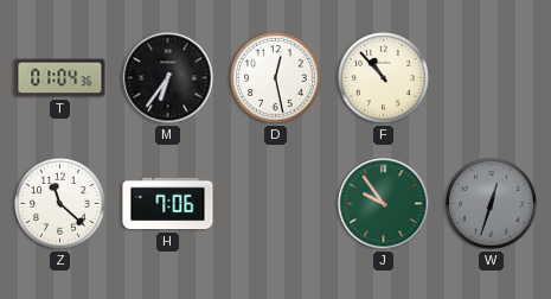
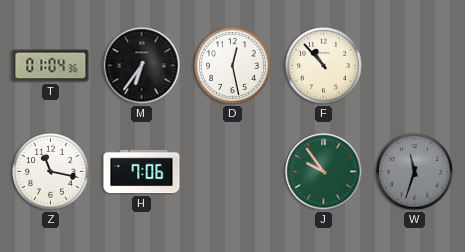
Z: 11:22 -> 11:17 (51, 172)
W: 12:33 -> 11:33 (415, 172)
